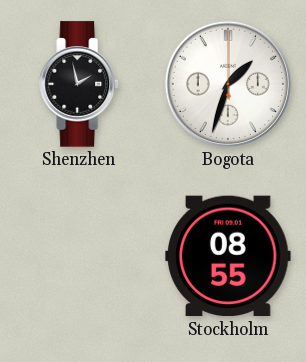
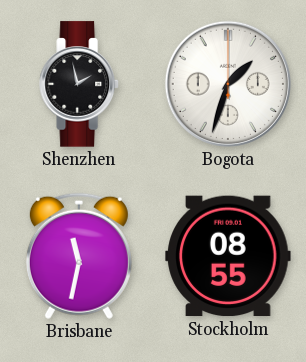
Brisbane: none -> 11:32 (79, 256)
